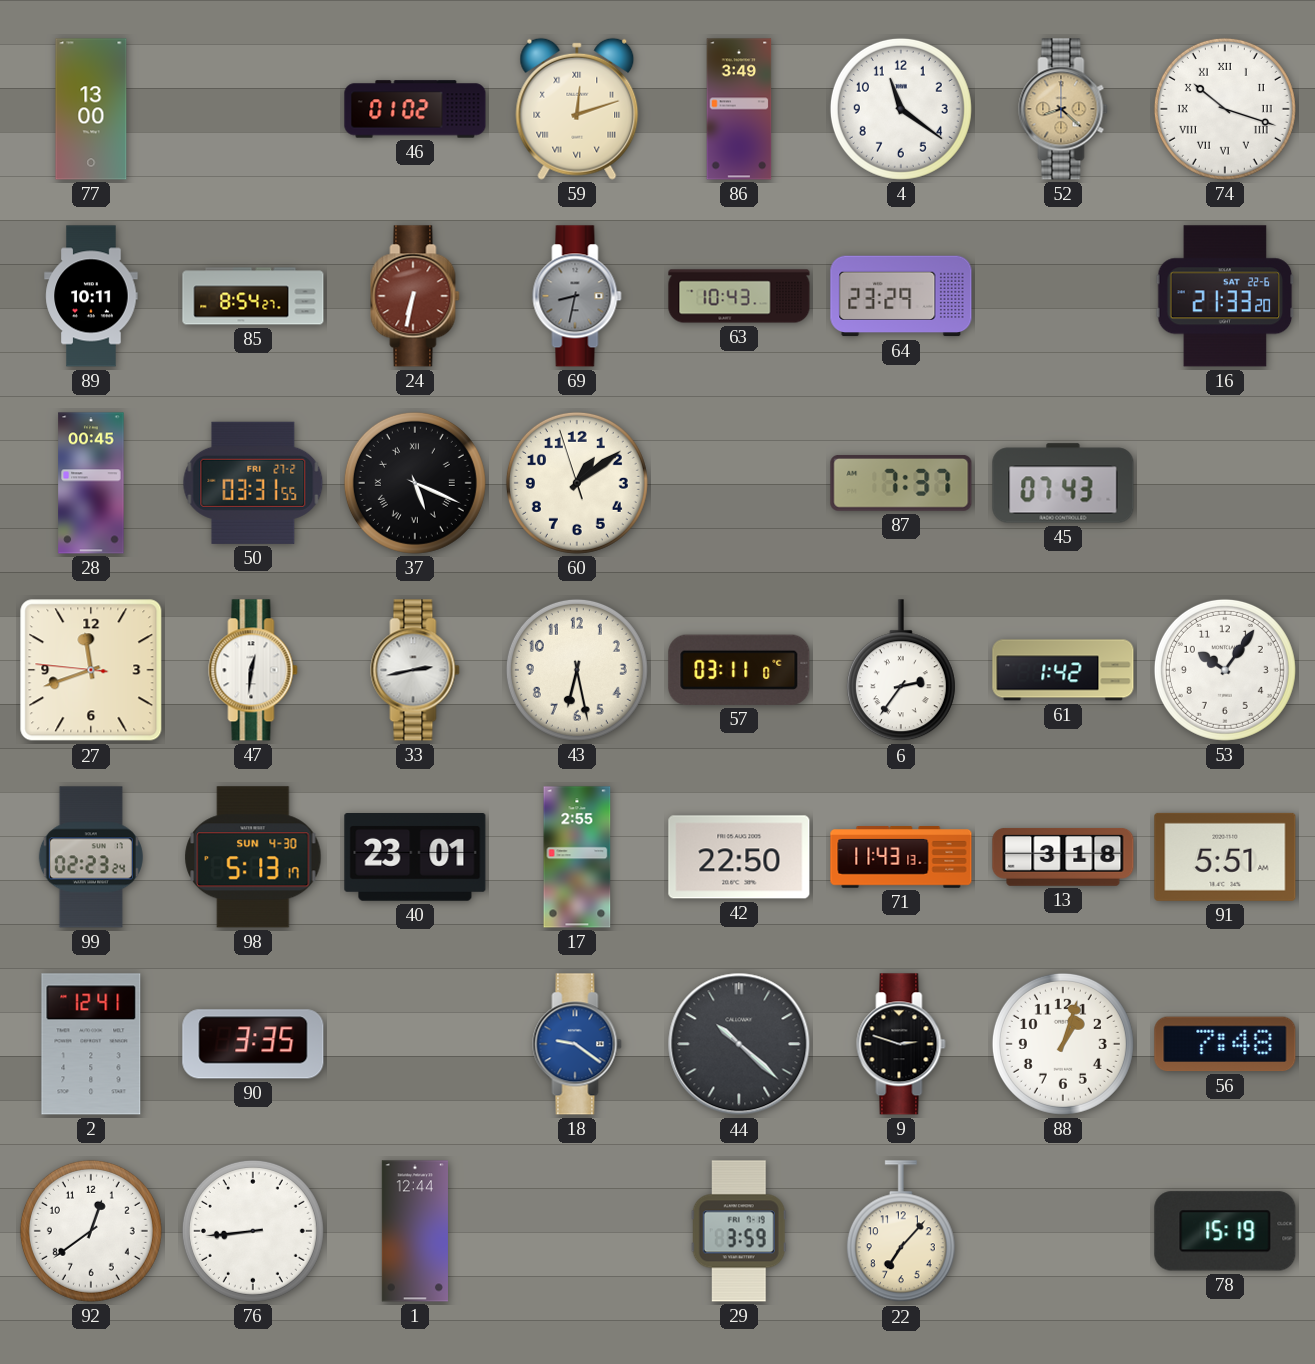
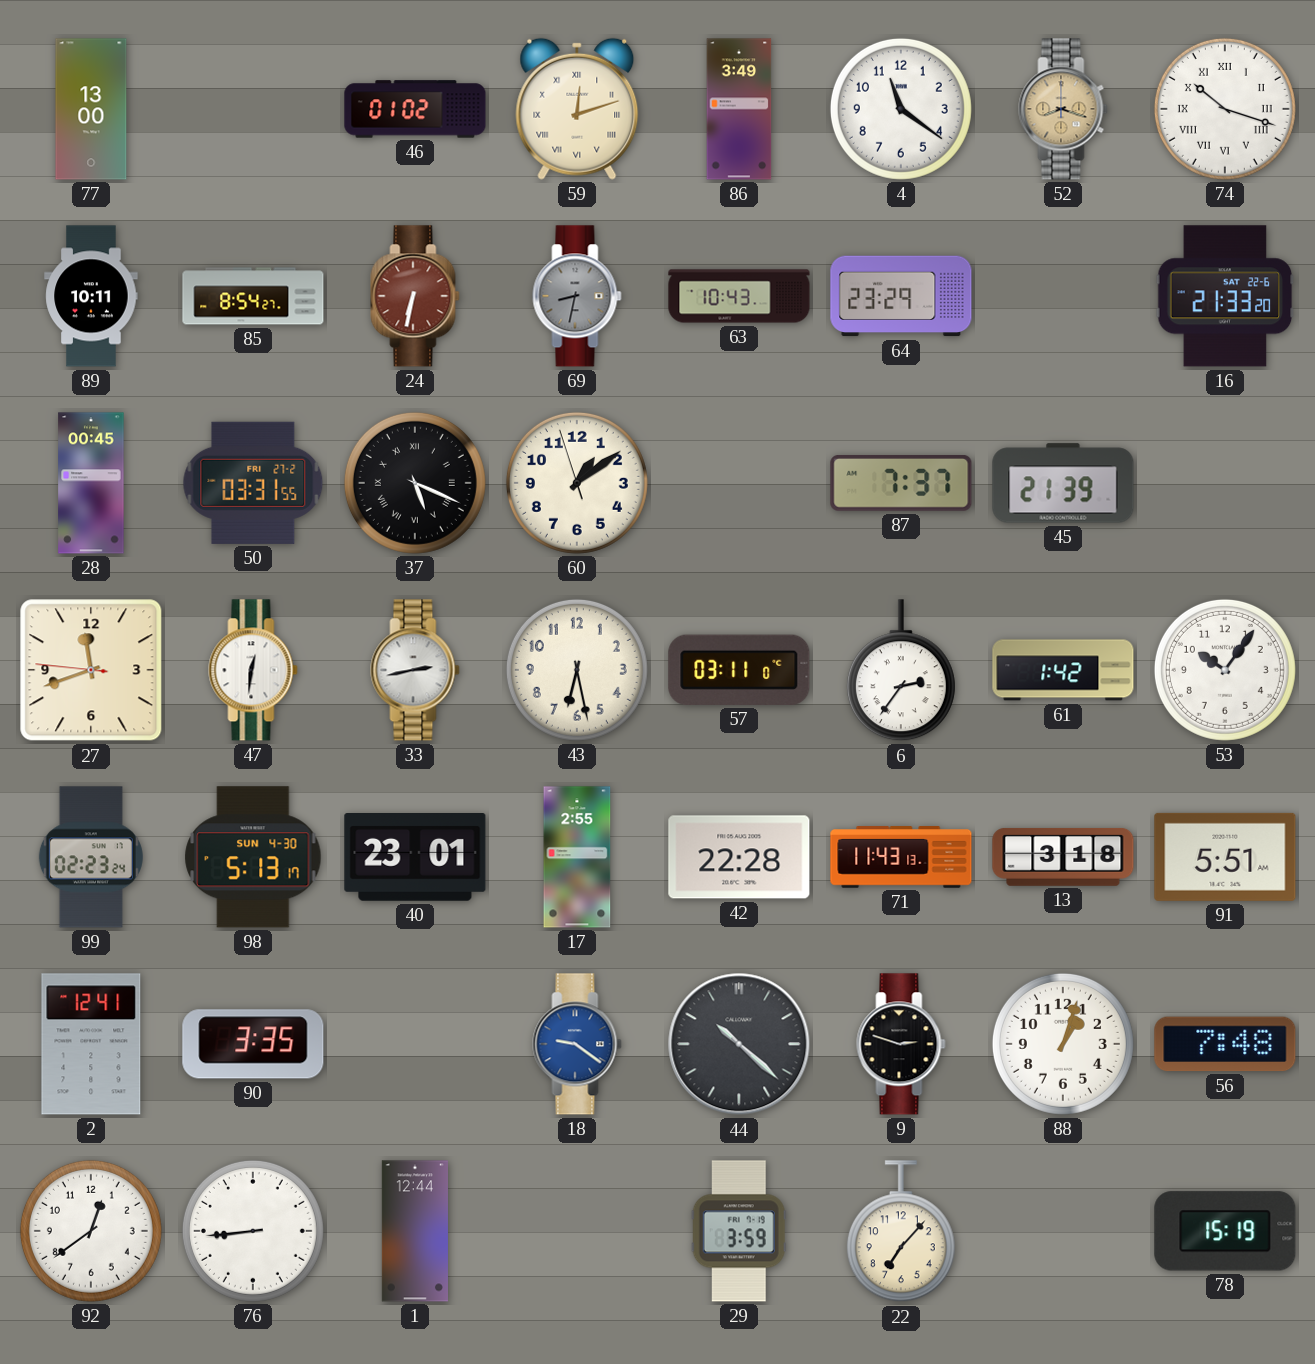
52: 8:22 -> 8:18 (1063, 109)
45: 07:43 -> 21:39 (1063, 483)
42: 22:50 -> 22:28 (739, 857)
